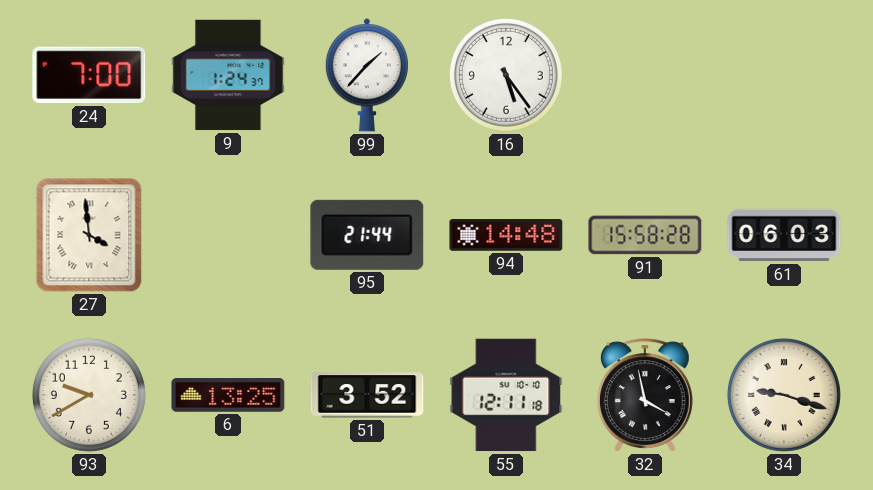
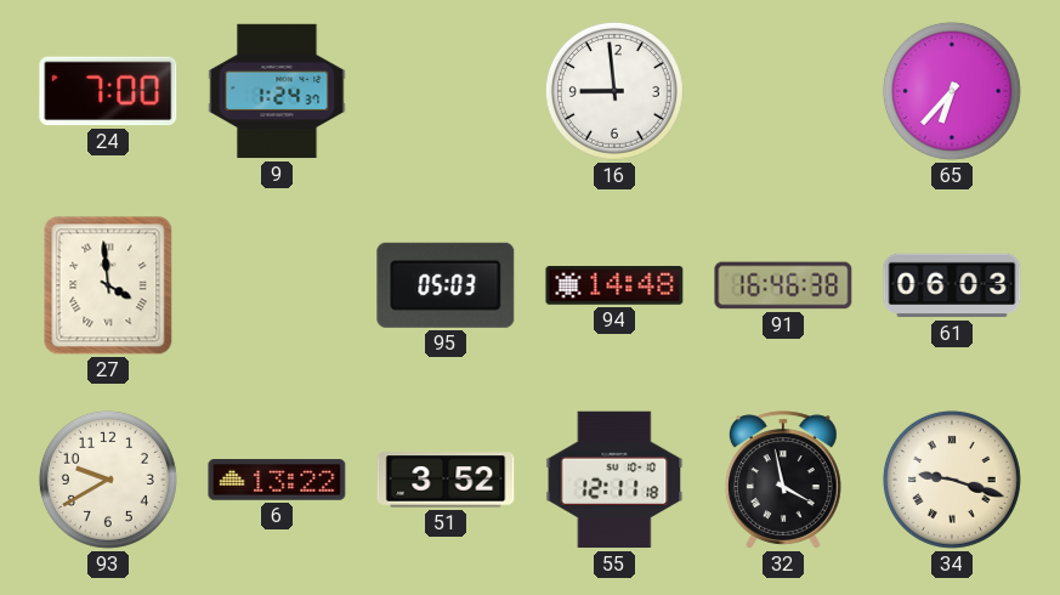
99: 1:37 -> none (367, 75)
16: 5:24 -> 8:59 (614, 91)
65: none -> 6:37 (952, 91)
95: 21:44 -> 05:03 (446, 285)
91: 15:58 -> 16:46 (783, 285)
6: 13:25 -> 13:22 (277, 480)
